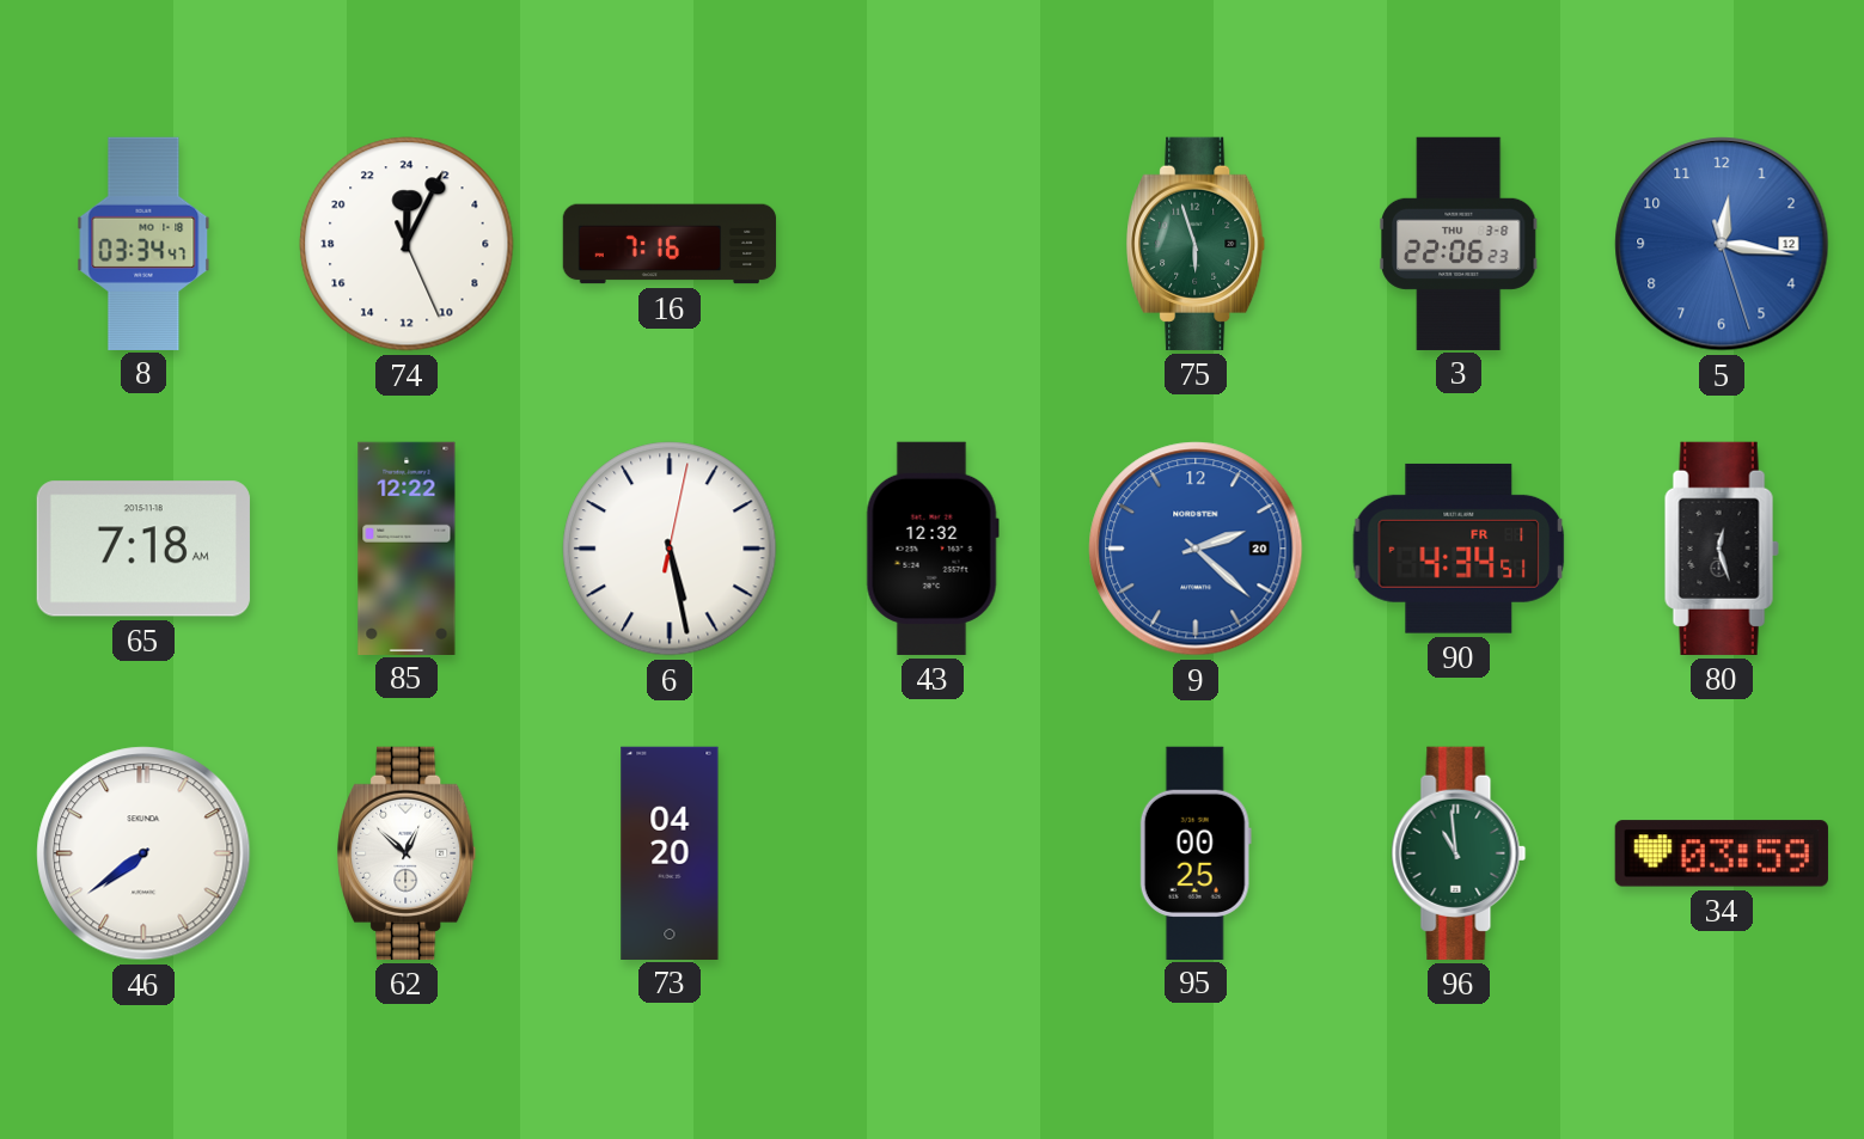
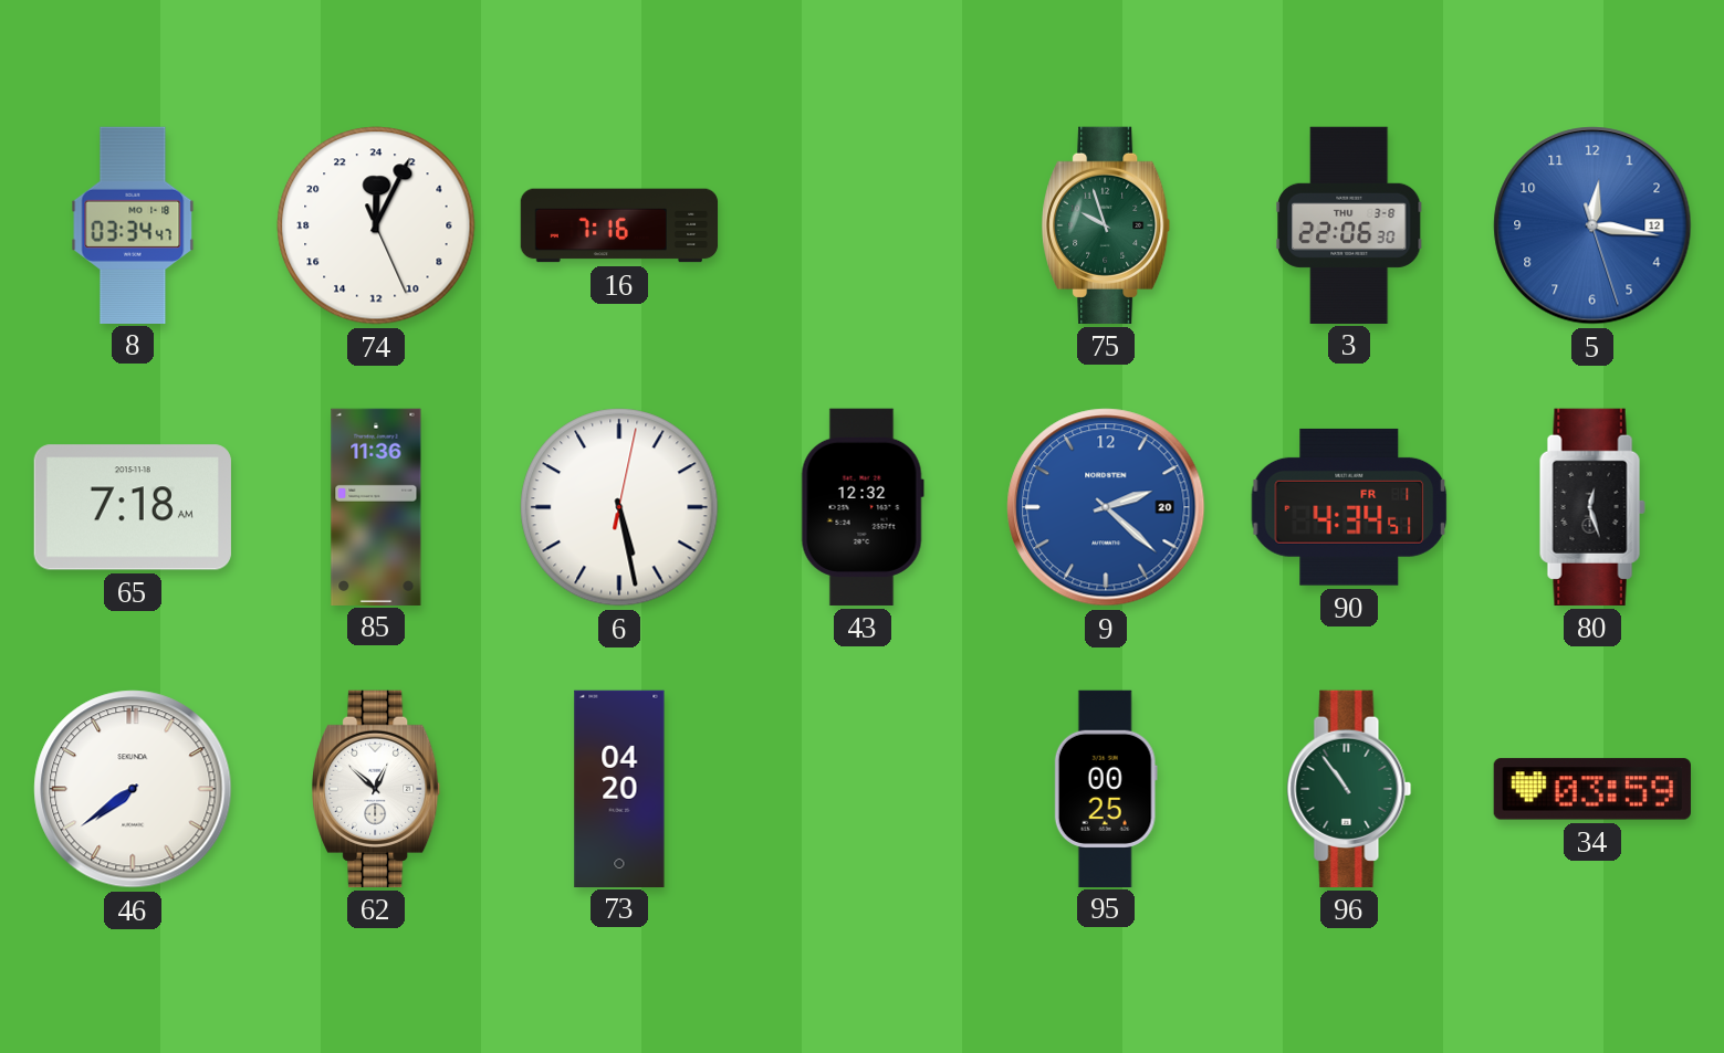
75: 5:57 -> 9:57 (1106, 225)
3: 22:06:23 -> 22:06:30 (1350, 224)
85: 12:22 -> 11:36 (376, 506)
96: 10:59 -> 10:54 (1349, 789)
